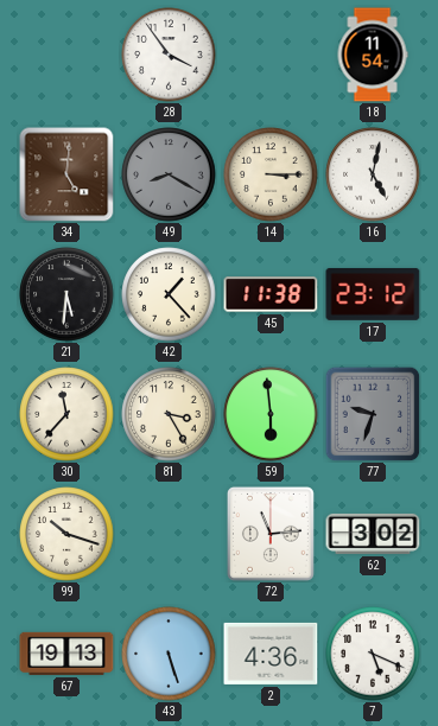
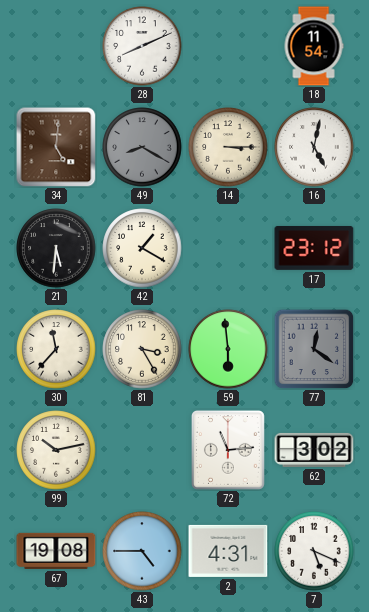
28: 3:54 -> 8:11 (142, 46)
42: 1:23 -> 1:20 (142, 248)
45: 11:38 -> none (271, 294)
77: 9:33 -> 12:21 (314, 349)
99: 10:18 -> 10:13 (56, 450)
67: 19:13 -> 19:08 (56, 551)
43: 5:27 -> 4:45 (142, 551)
2: 4:36 -> 4:31 (228, 551)
